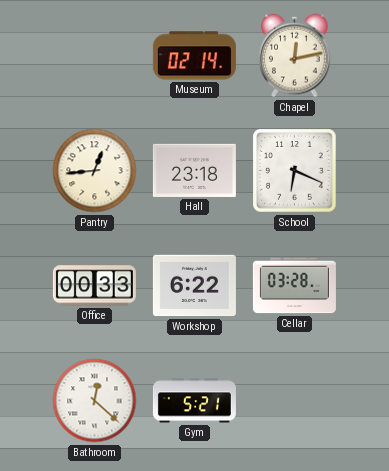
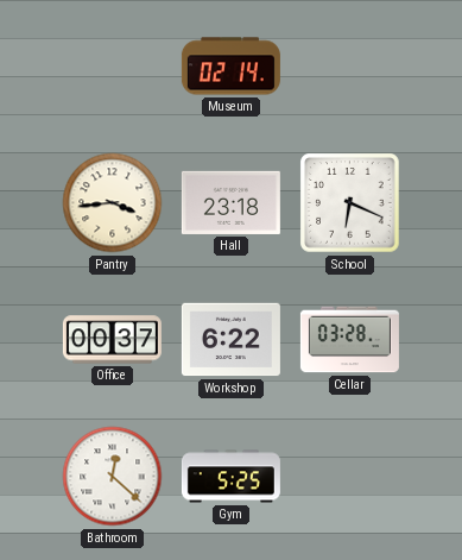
Chapel: 12:13 -> none (295, 56)
Pantry: 12:44 -> 3:44 (113, 203)
Office: 00:33 -> 00:37 (112, 340)
Gym: 5:21 -> 5:25 (230, 477)
